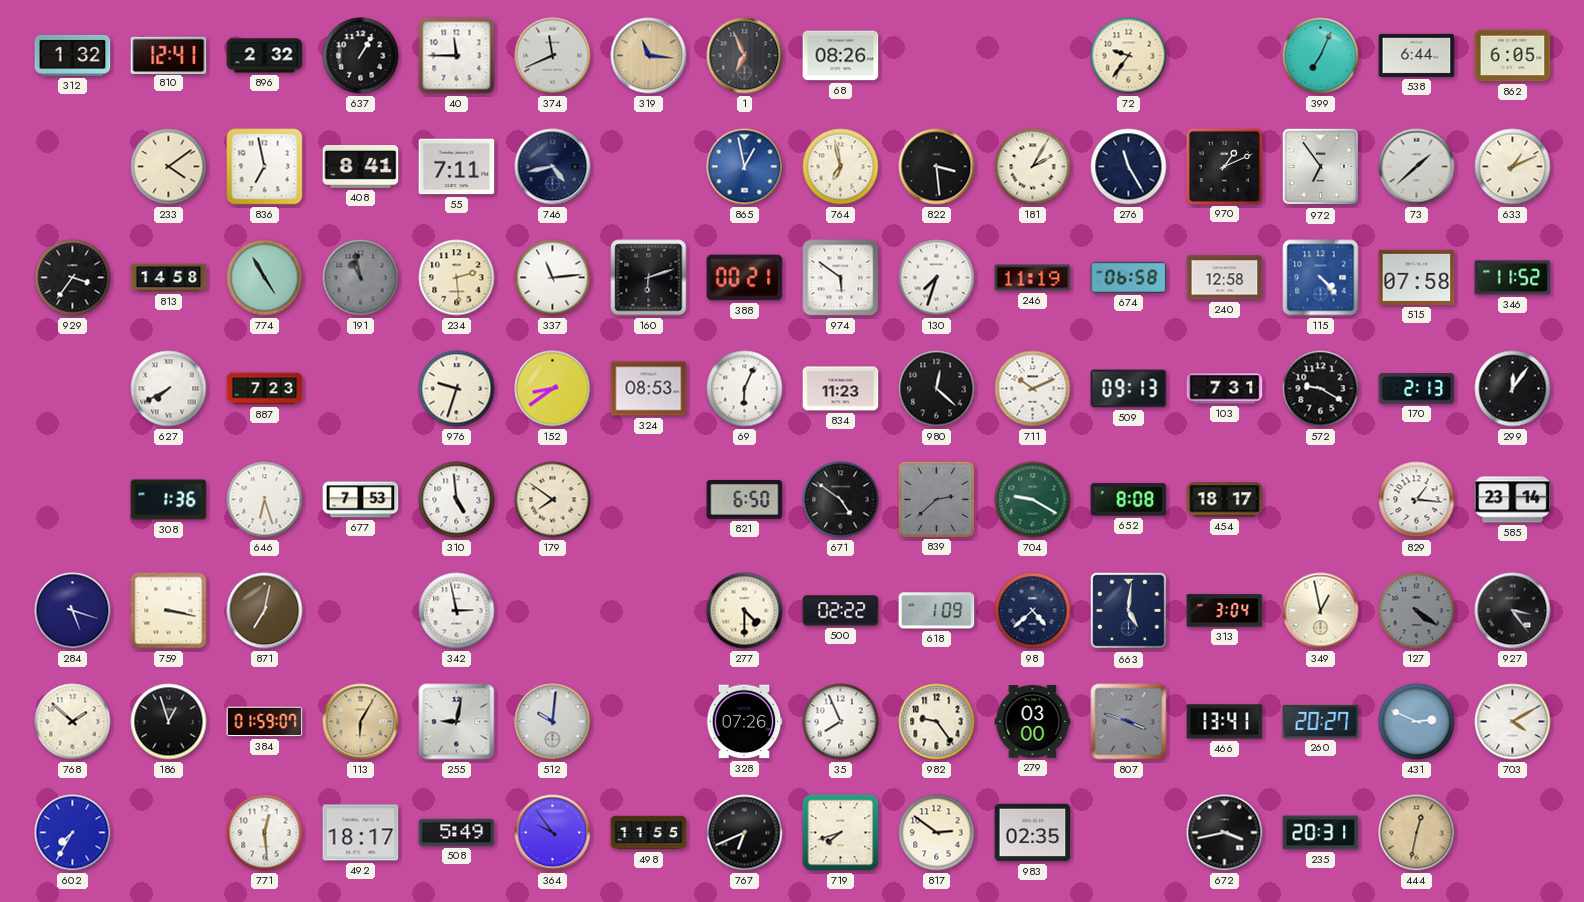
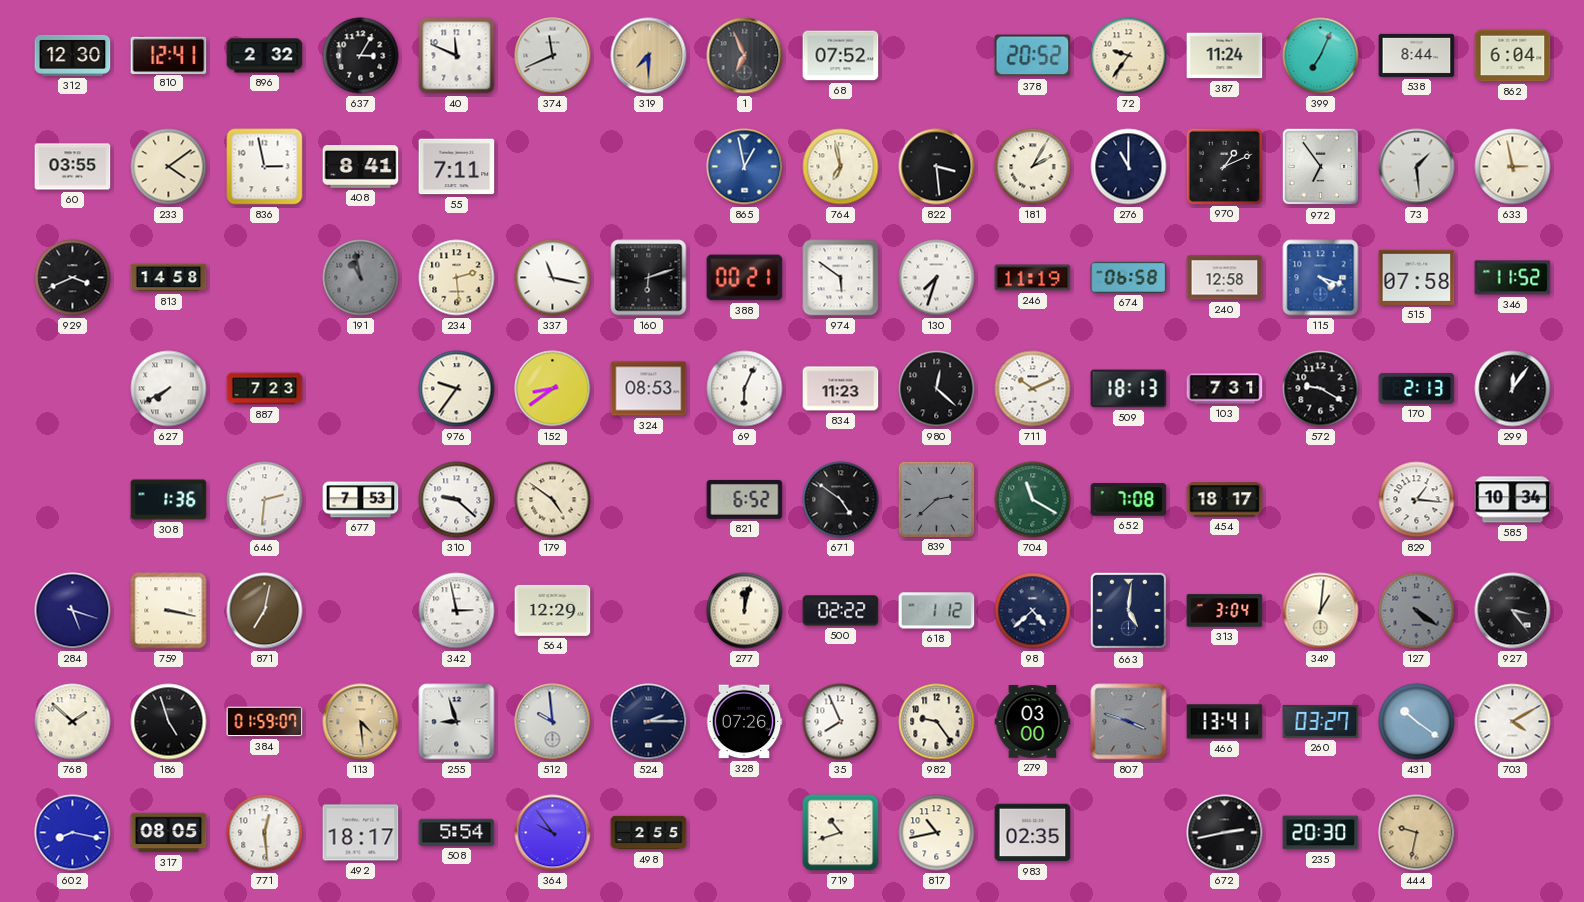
312: 1:32 -> 12:30 (73, 55)
637: 1:05 -> 3:05 (361, 56)
40: 11:45 -> 11:49 (457, 56)
319: 11:16 -> 7:30 (649, 56)
68: 08:26 -> 07:52 (841, 56)
378: none -> 20:52 (1033, 56)
387: none -> 11:24 (1225, 56)
538: 6:44 -> 8:44 (1417, 55)
862: 6:05 -> 6:04 (1513, 56)
60: none -> 03:55 (73, 167)
836: 6:58 -> 2:58 (265, 167)
746: 4:43 -> none (553, 167)
276: 11:25 -> 11:00 (1129, 167)
73: 1:38 -> 1:29 (1417, 167)
633: 1:11 -> 2:58 (1513, 167)
929: 3:36 -> 3:41 (73, 278)
774: 4:55 -> none (265, 278)
337: 11:14 -> 11:17 (553, 278)
115: 4:23 -> 4:18 (1321, 278)
976: 9:33 -> 9:36 (457, 389)
509: 09:13 -> 18:13 (1129, 389)
646: 6:27 -> 2:31 (265, 500)
310: 4:59 -> 9:22 (457, 500)
179: 7:51 -> 4:51 (553, 500)
821: 6:50 -> 6:52 (745, 499)
704: 9:20 -> 11:20 (1033, 500)
652: 8:08 -> 7:08 (1129, 500)
585: 23:14 -> 10:34 (1513, 500)
564: none -> 12:29 (553, 610)
277: 4:30 -> 12:02 (745, 611)
618: 1:09 -> 1:12 (937, 611)
349: 12:58 -> 1:01 (1321, 611)
186: 12:57 -> 4:57 (169, 722)
113: 6:05 -> 4:29 (361, 722)
255: 9:02 -> 8:57 (457, 722)
512: 10:01 -> 9:59 (553, 722)
524: none -> 2:15 (649, 722)
260: 20:27 -> 03:27 (1321, 721)
431: 2:49 -> 10:21 (1417, 722)
602: 7:35 -> 8:17 (73, 833)
317: none -> 08:05 (169, 833)
508: 5:49 -> 5:54 (457, 832)
498: 11:55 -> 2:55 (649, 833)
767: 6:41 -> none (745, 833)
719: 7:42 -> 10:42 (841, 833)
817: 2:51 -> 10:43 (937, 833)
672: 3:43 -> 2:43 (1225, 833)
235: 20:31 -> 20:30 (1321, 833)
444: 12:32 -> 9:32 (1417, 833)
